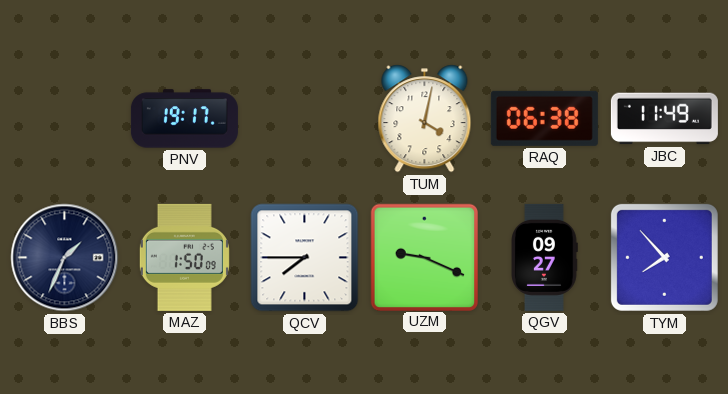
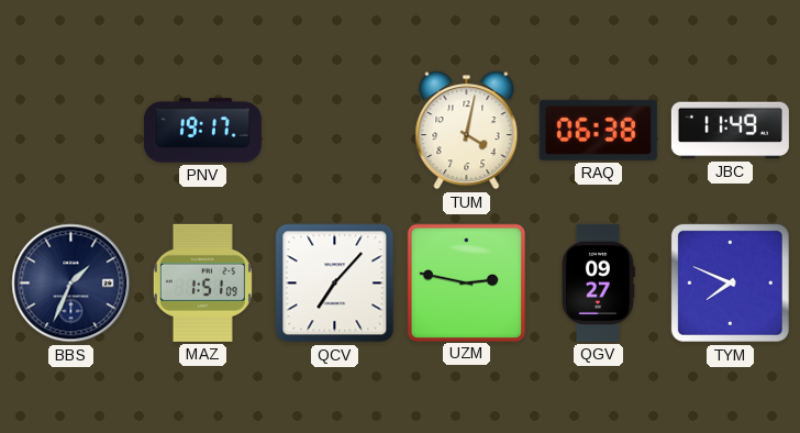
MAZ: 1:50 -> 1:51 (202, 282)
QCV: 7:45 -> 7:07 (335, 284)
UZM: 9:19 -> 2:47 (466, 282)
TYM: 7:53 -> 7:49 (730, 282)
